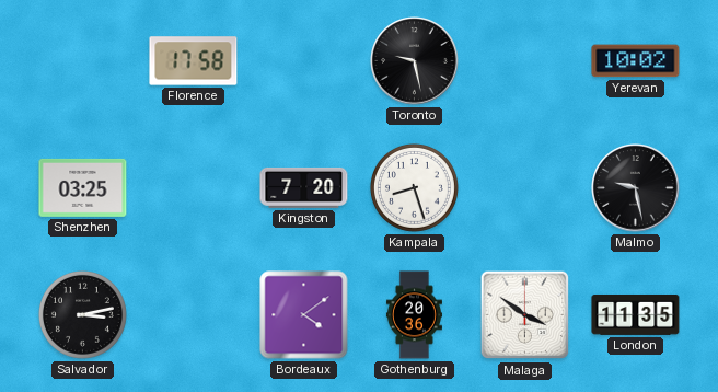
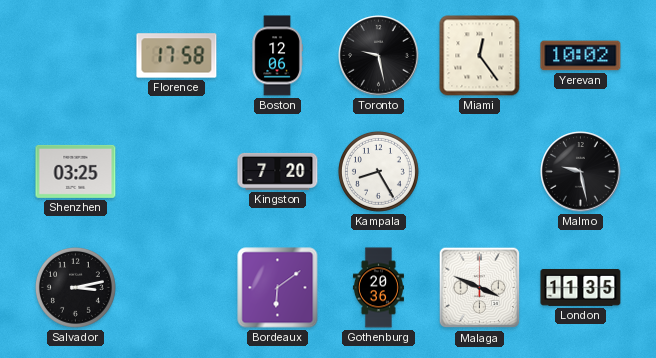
Boston: none -> 12:06 (277, 56)
Miami: none -> 12:24 (480, 56)
Kampala: 8:27 -> 8:25 (378, 171)
Bordeaux: 4:09 -> 6:09 (278, 288)
Malaga: 3:51 -> 3:49 (480, 288)
